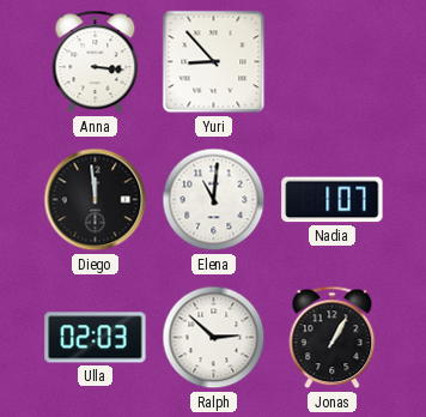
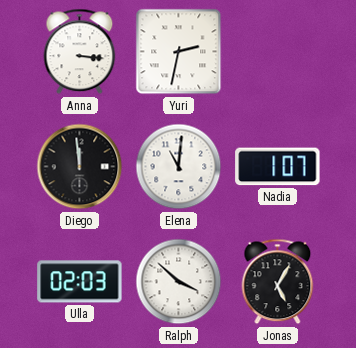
Yuri: 8:53 -> 2:32 (179, 52)
Ralph: 2:52 -> 3:52 (179, 282)
Jonas: 1:05 -> 5:05 (278, 282)
